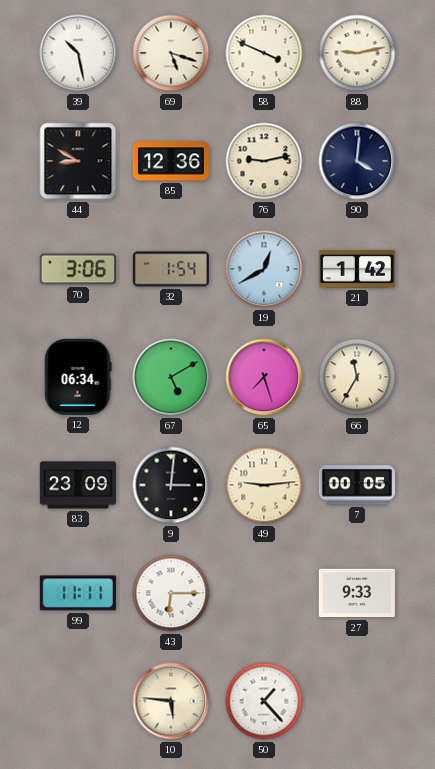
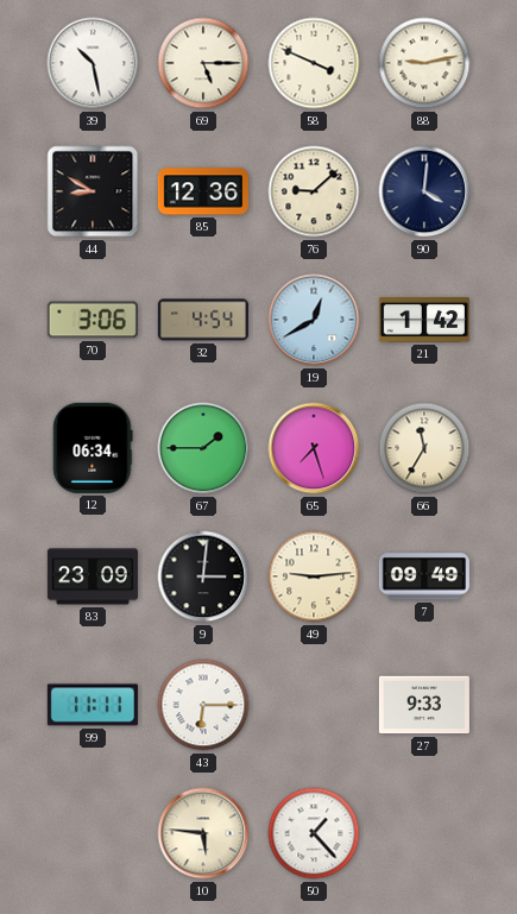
69: 5:18 -> 5:15 (203, 63)
76: 9:13 -> 9:08 (314, 191)
32: 1:54 -> 4:54 (203, 320)
67: 5:10 -> 1:45 (203, 448)
7: 00:05 -> 09:49 (424, 576)
